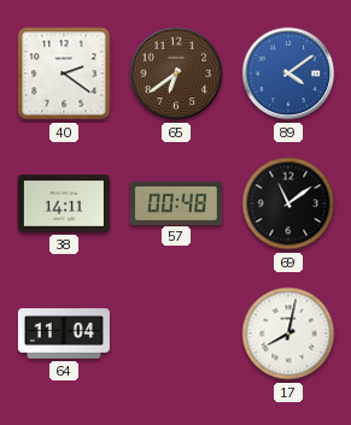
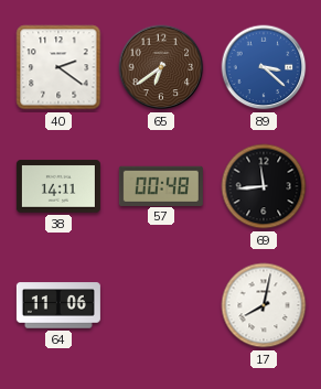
89: 4:09 -> 3:22 (264, 67)
69: 11:09 -> 11:44 (264, 186)
64: 11:04 -> 11:06 (58, 305)
